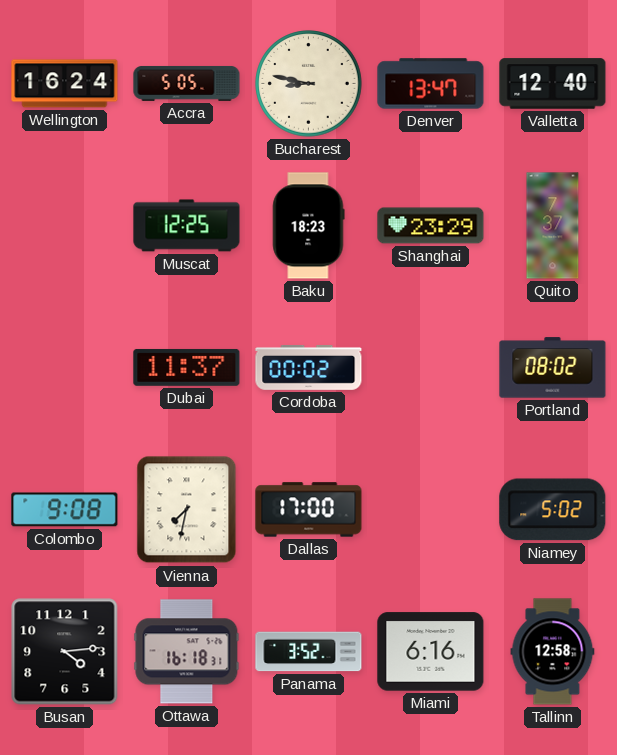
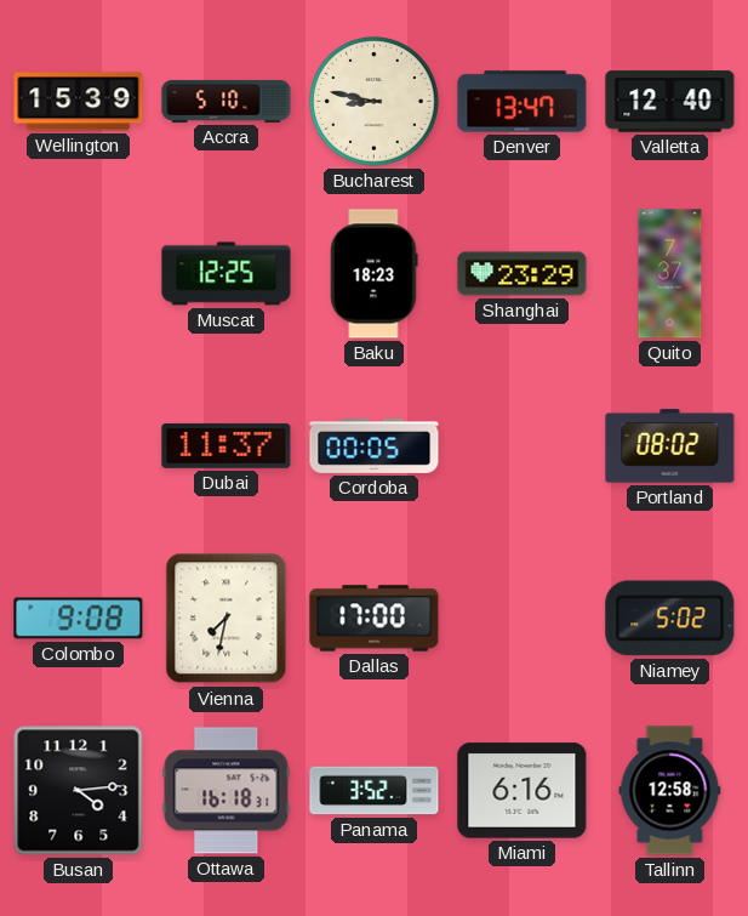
Wellington: 16:24 -> 15:39 (79, 102)
Accra: 5:05 -> 5:10 (227, 101)
Cordoba: 00:02 -> 00:05 (375, 446)
